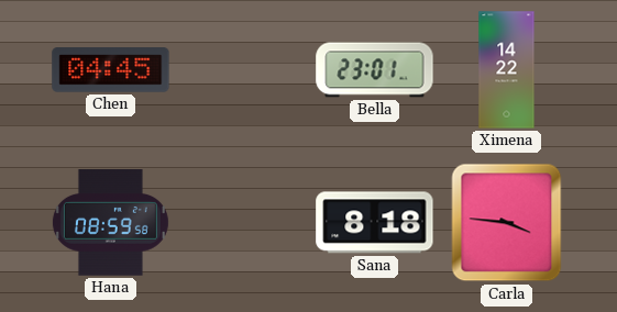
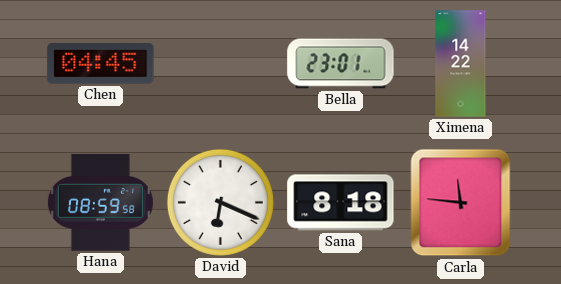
David: none -> 6:19 (220, 202)
Carla: 3:46 -> 11:46 (461, 203)
